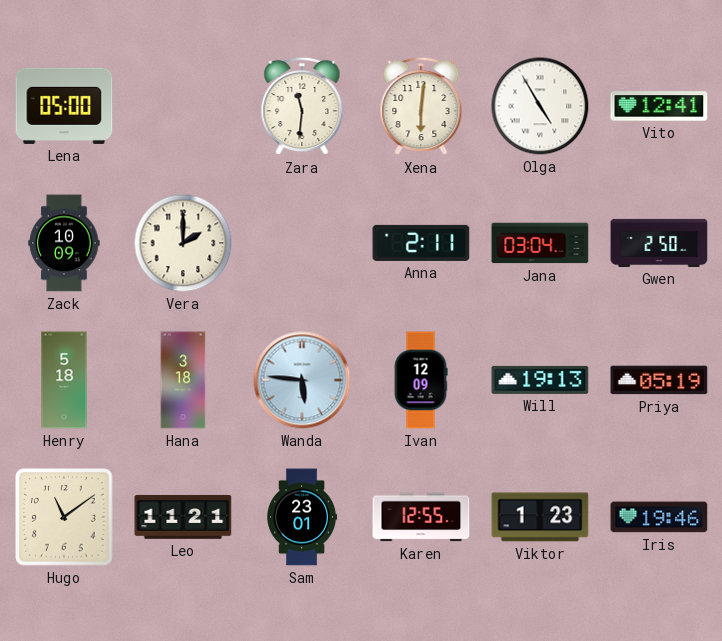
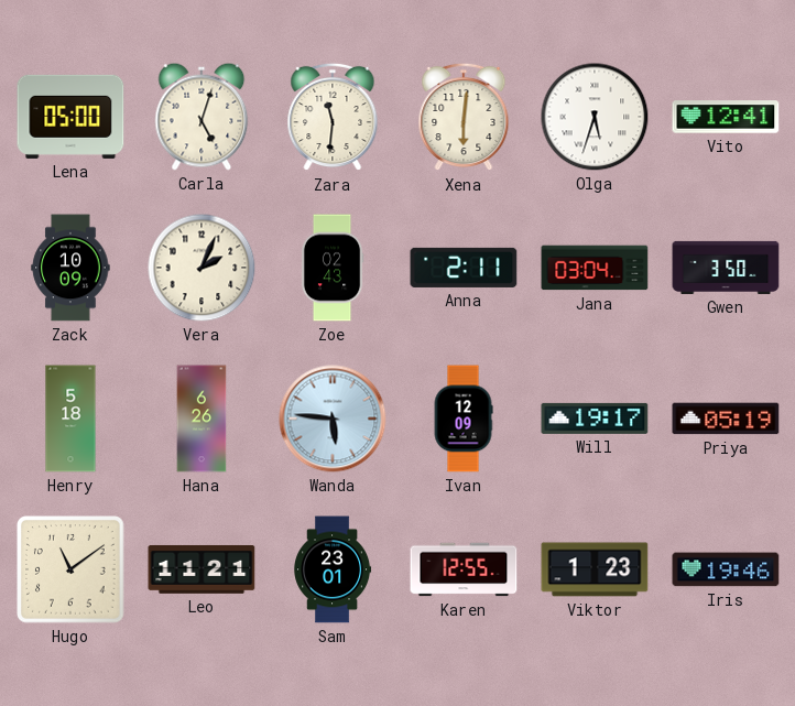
Carla: none -> 5:03 (202, 117)
Olga: 4:55 -> 5:33 (595, 117)
Vera: 2:00 -> 2:04 (202, 268)
Zoe: none -> 02:43 (333, 268)
Gwen: 2:50 -> 3:50 (726, 268)
Hana: 3:18 -> 6:26 (202, 419)
Will: 19:13 -> 19:17 (595, 419)
